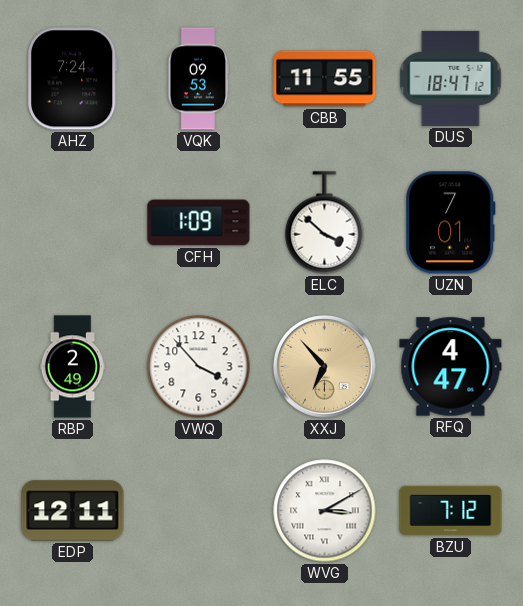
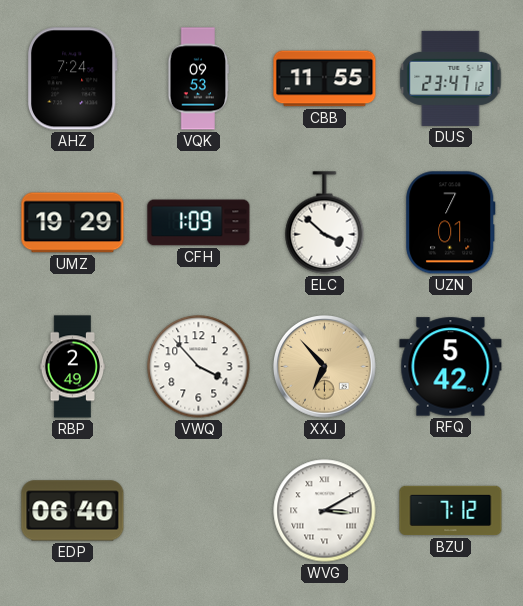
DUS: 18:47 -> 23:47 (451, 78)
UMZ: none -> 19:29 (73, 223)
RFQ: 4:47 -> 5:42 (451, 367)
EDP: 12:11 -> 06:40 (73, 511)
